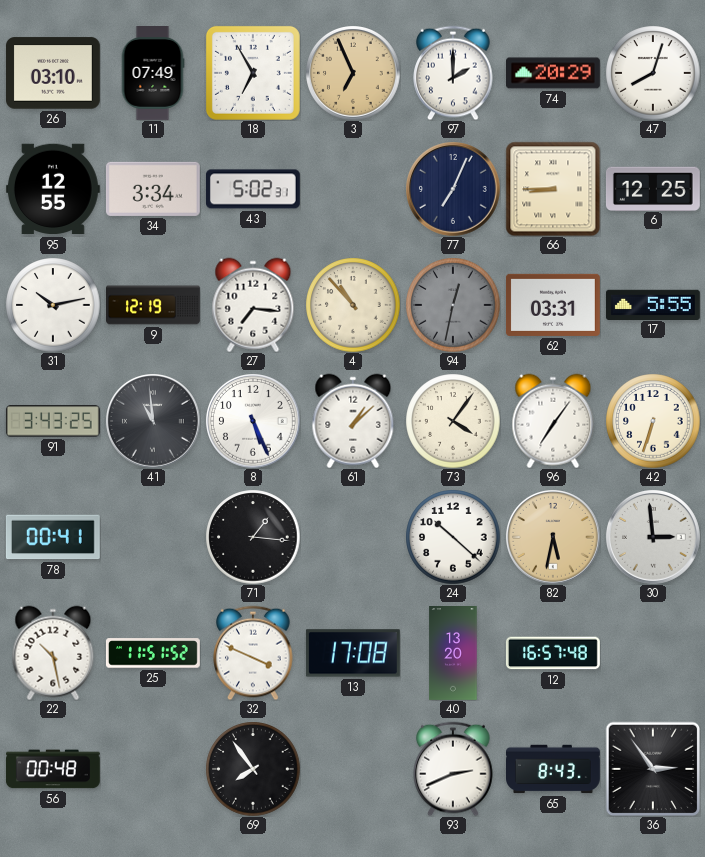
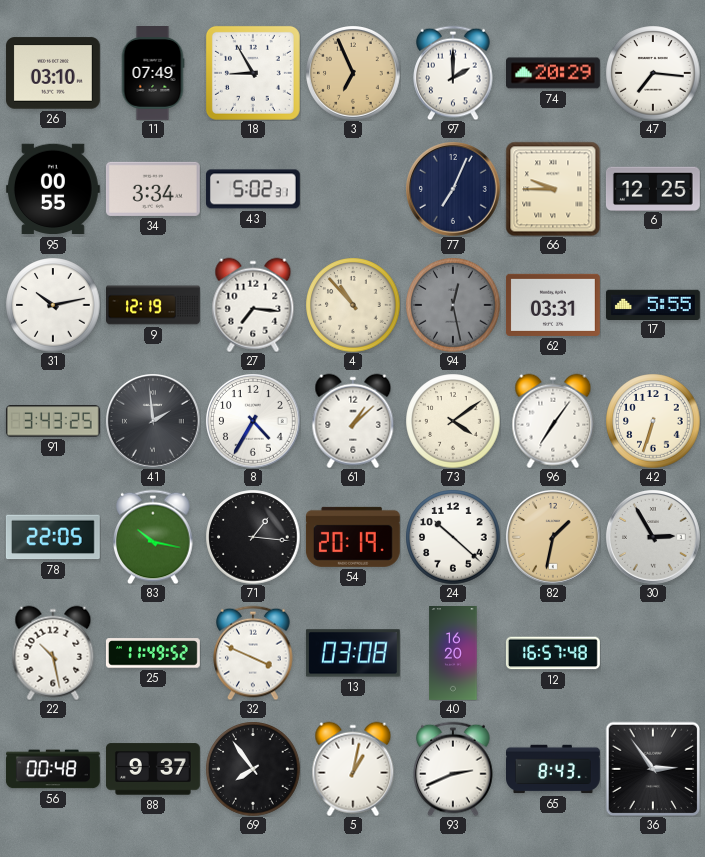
18: 6:55 -> 8:55 (253, 73)
47: 8:03 -> 7:16 (653, 73)
95: 12:55 -> 00:55 (53, 189)
66: 8:45 -> 9:45 (553, 189)
94: 12:32 -> 12:28 (453, 305)
41: 10:59 -> 1:59 (153, 421)
8: 5:26 -> 4:35 (253, 421)
73: 4:06 -> 4:09 (453, 421)
78: 00:41 -> 22:05 (53, 537)
83: none -> 10:17 (153, 537)
54: none -> 20:19 (353, 537)
82: 5:32 -> 1:32 (553, 537)
30: 2:59 -> 2:55 (653, 537)
25: 11:51 -> 11:49 (153, 653)
13: 17:08 -> 03:08 (353, 653)
40: 13:20 -> 16:20 (453, 654)
88: none -> 9:37 (153, 769)
5: none -> 1:02 (353, 769)
